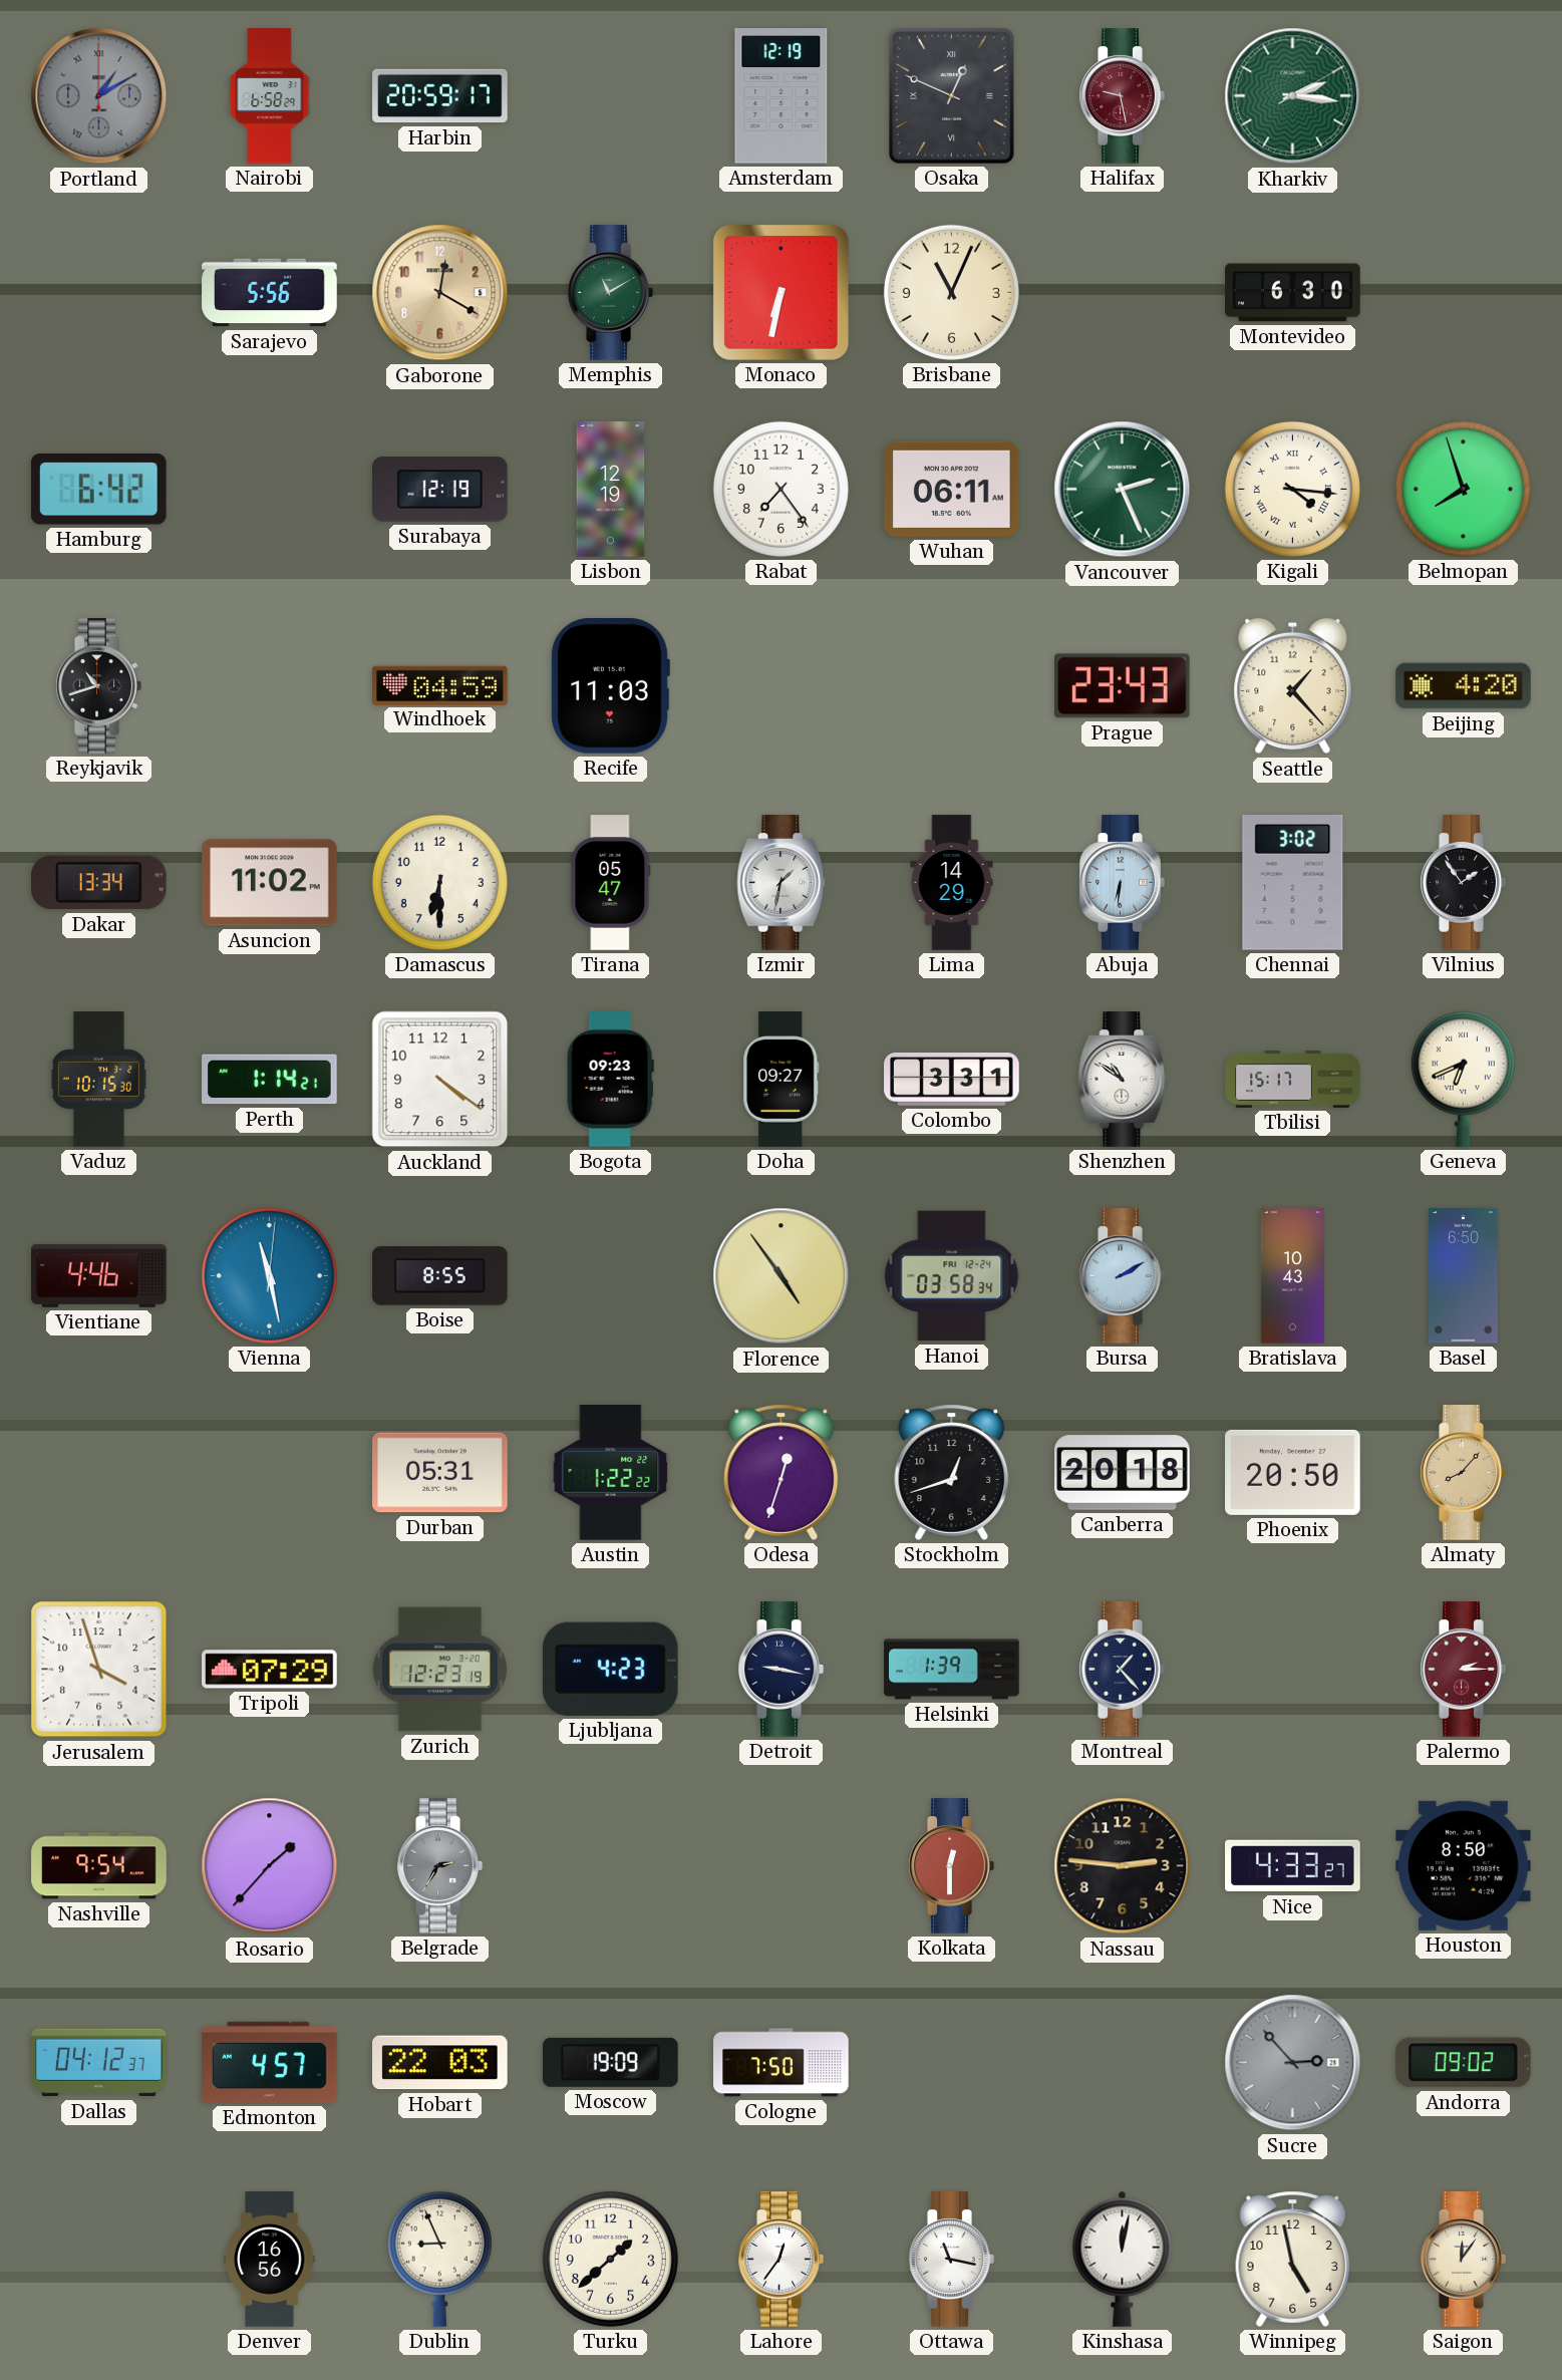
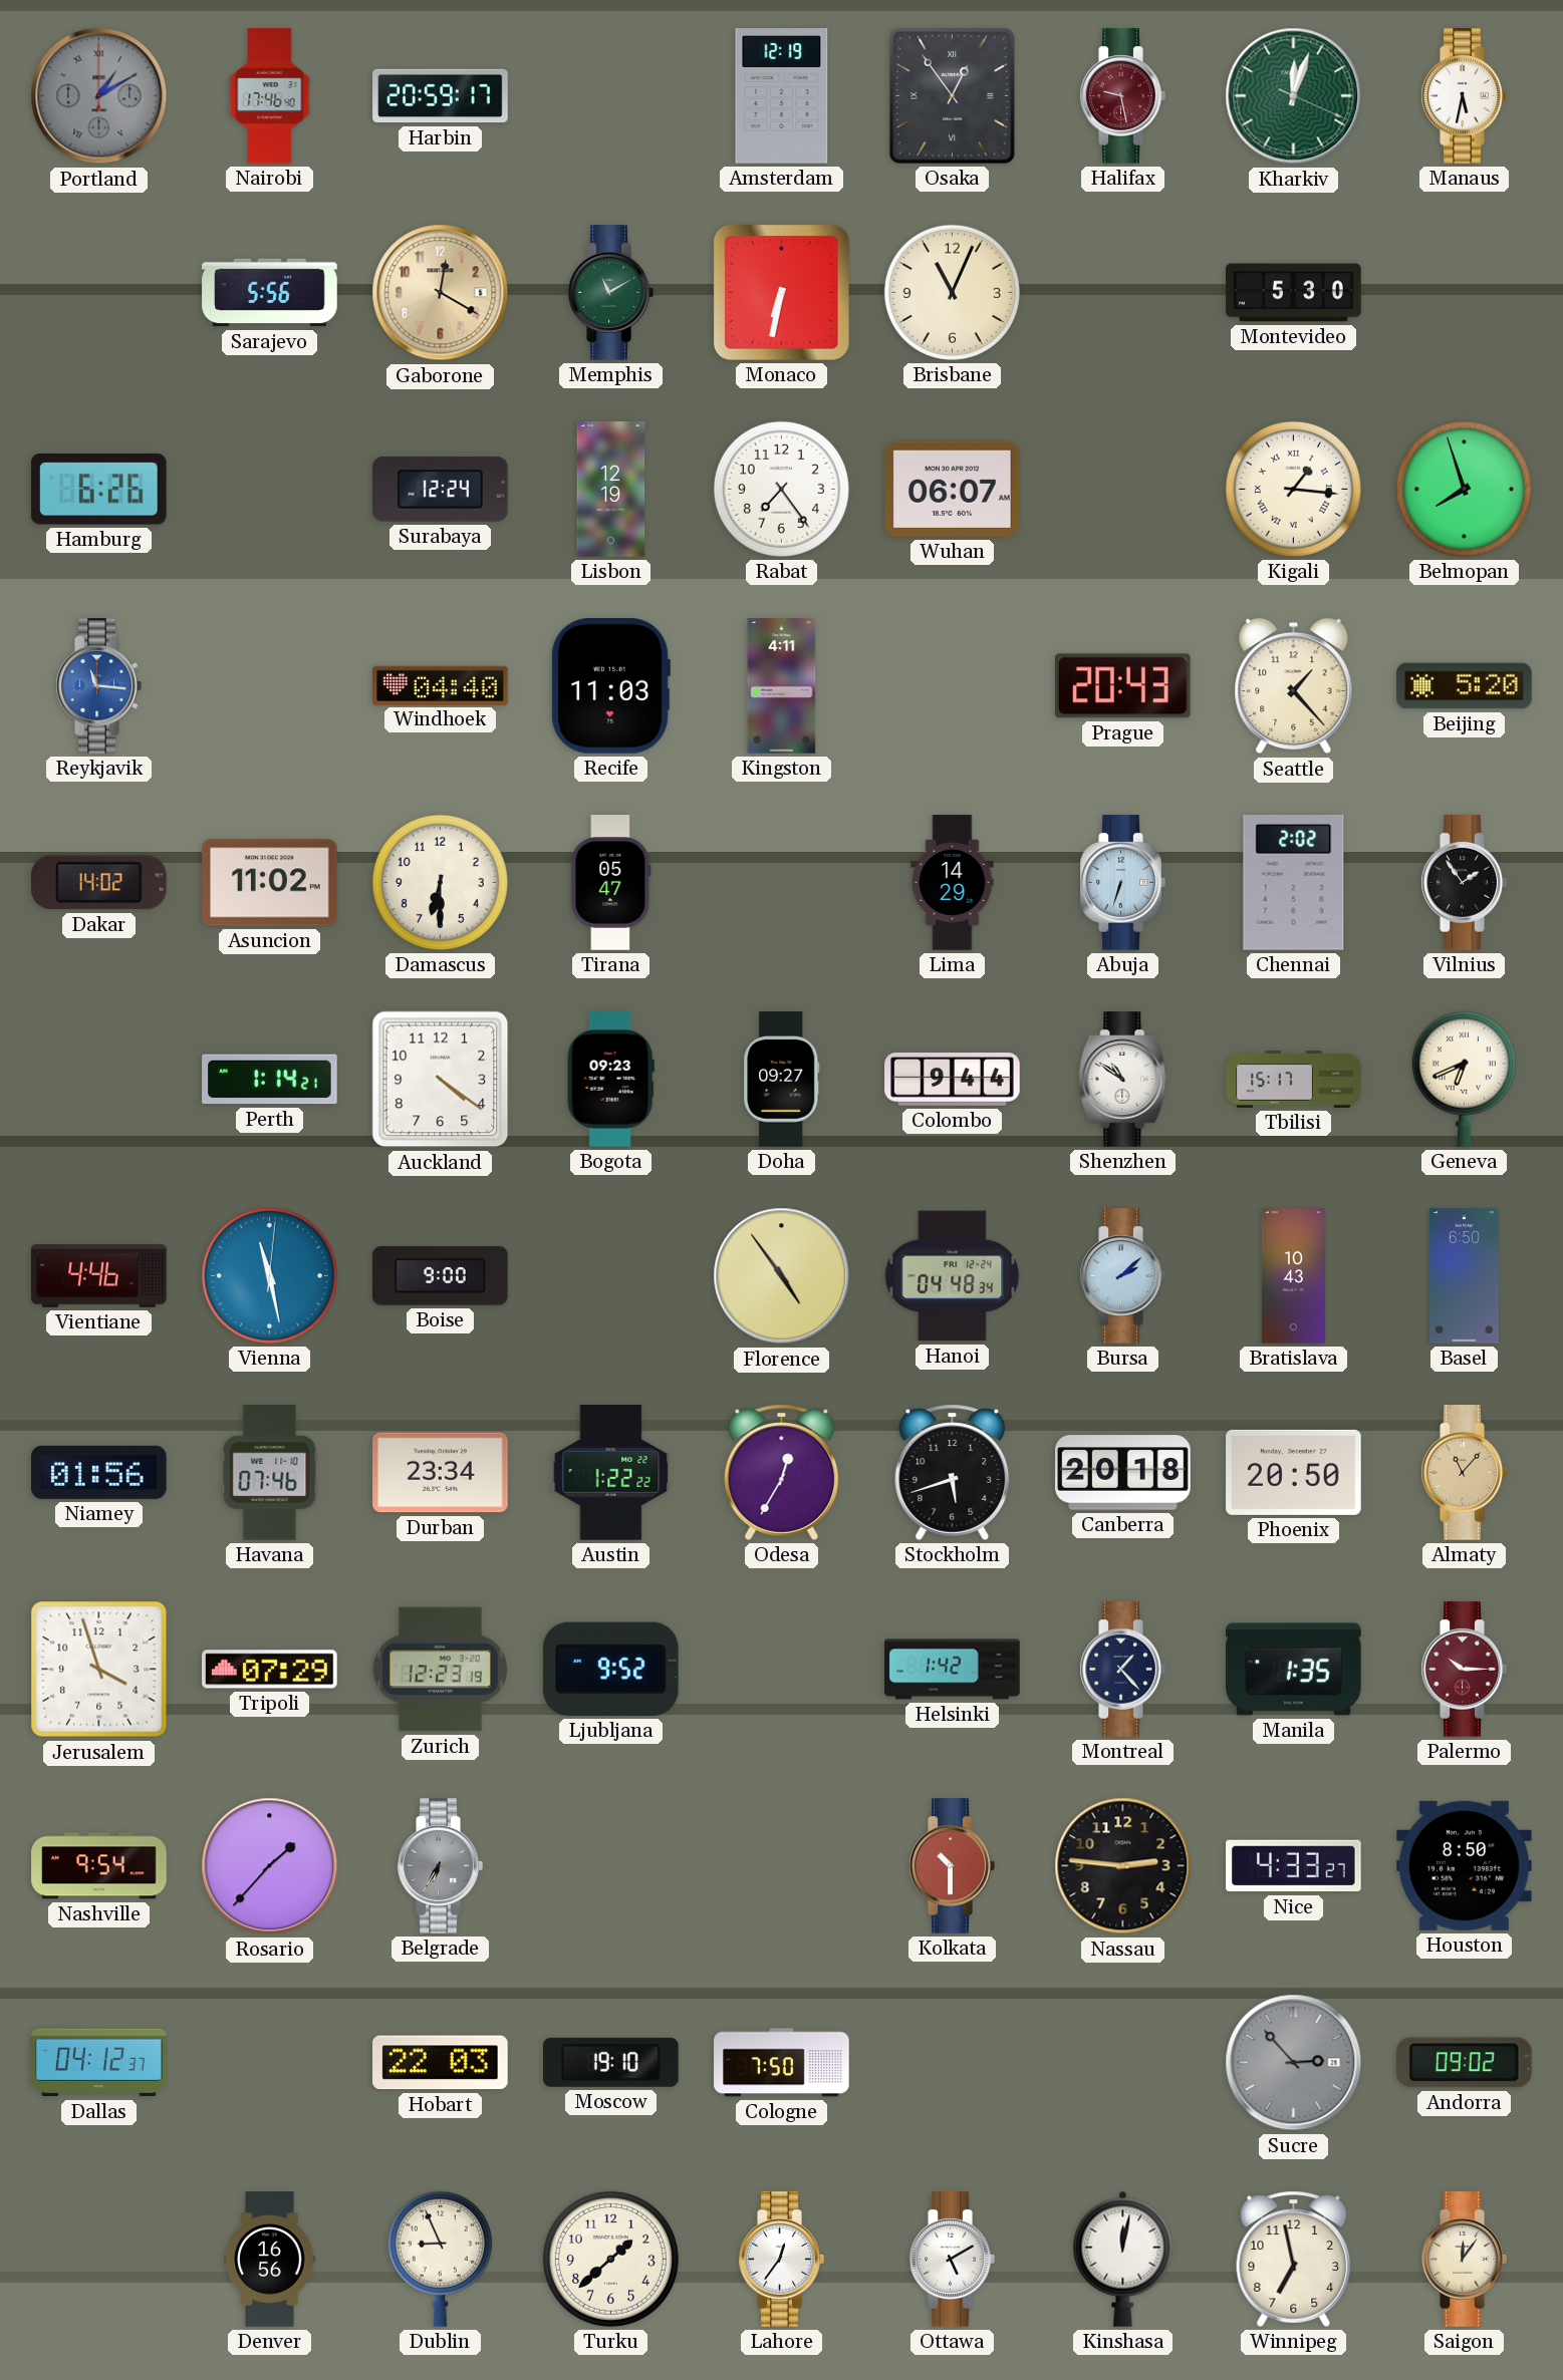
Nairobi: 6:58 -> 17:46 (270, 96)
Osaka: 12:49 -> 12:54 (952, 95)
Kharkiv: 2:16 -> 12:03 (1294, 96)
Manaus: none -> 5:32 (1464, 96)
Montevideo: 6:30 -> 5:30 (1294, 293)
Hamburg: 6:42 -> 6:26 (98, 490)
Surabaya: 12:19 -> 12:24 (441, 490)
Wuhan: 06:11 -> 06:07 (953, 489)
Vancouver: 2:26 -> none (1123, 490)
Kigali: 4:16 -> 1:16 (1293, 489)
Reykjavik: 10:42 -> 11:16 (98, 686)
Reykjavik dial: black -> blue (98, 686)
Windhoek: 04:59 -> 04:40 (441, 685)
Kingston: none -> 4:11 (782, 686)
Prague: 23:43 -> 20:43 (1123, 686)
Beijing: 4:20 -> 5:20 (1465, 686)
Dakar: 13:34 -> 14:02 (98, 883)
Izmir: 1:32 -> none (782, 883)
Abuja: 6:31 -> 6:33 (1122, 883)
Chennai: 3:02 -> 2:02 (1294, 883)
Vaduz: 10:15 -> none (98, 1080)
Colombo: 3:31 -> 9:44 (953, 1080)
Boise: 8:55 -> 9:00 (441, 1276)
Hanoi: 03:58 -> 04:48 (953, 1276)
Bursa: 2:10 -> 2:08 (1122, 1276)
Niamey: none -> 01:56 (99, 1472)
Havana: none -> 07:46 (270, 1473)
Durban: 05:31 -> 23:34 (441, 1473)
Odesa: 12:33 -> 12:35 (782, 1472)
Stockholm: 12:42 -> 5:42 (953, 1472)
Almaty: 8:07 -> 11:07 (1464, 1473)
Ljubljana: 4:23 -> 9:52 (610, 1669)
Detroit: 9:17 -> none (780, 1670)
Helsinki: 1:39 -> 1:42 (953, 1670)
Manila: none -> 1:35 (1294, 1670)
Palermo: 2:15 -> 10:15 (1464, 1670)
Belgrade: 2:35 -> 6:35 (440, 1866)
Kolkata: 12:30 -> 10:30 (952, 1866)
Edmonton: 4:57 -> none (270, 2062)
Moscow: 19:09 -> 19:10 (611, 2062)
Ottawa: 11:17 -> 5:10 (952, 2260)
Winnipeg: 4:58 -> 6:58 (1294, 2259)
